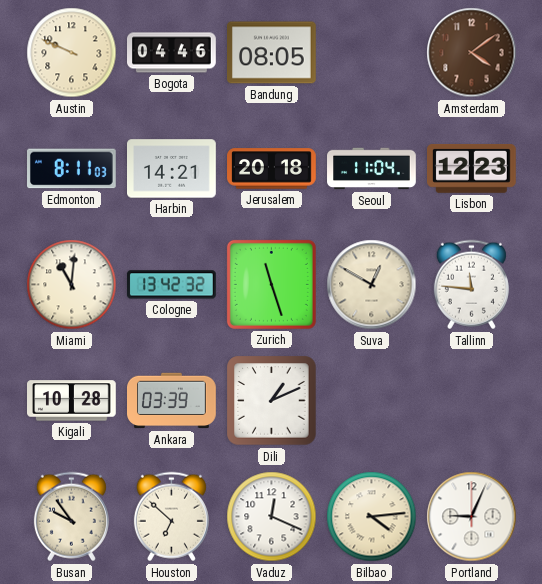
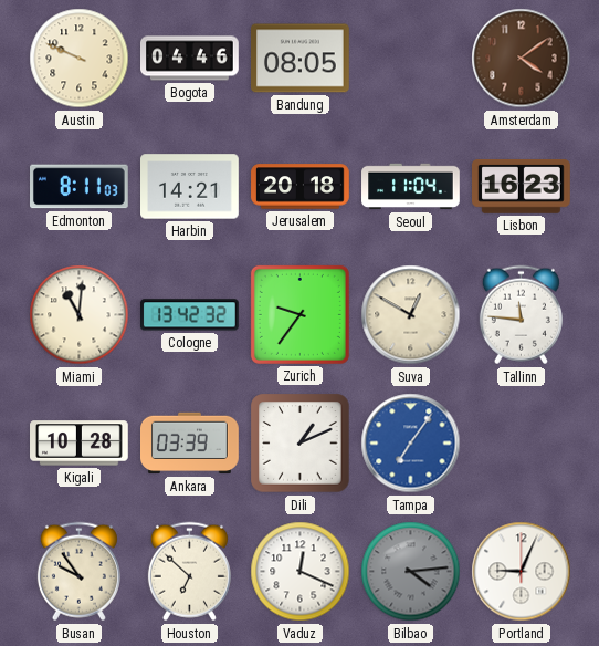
Lisbon: 12:23 -> 16:23 (522, 187)
Zurich: 11:27 -> 9:36 (299, 314)
Tampa: none -> 7:06 (411, 444)
Bilbao dial: cream -> grey (411, 572)
